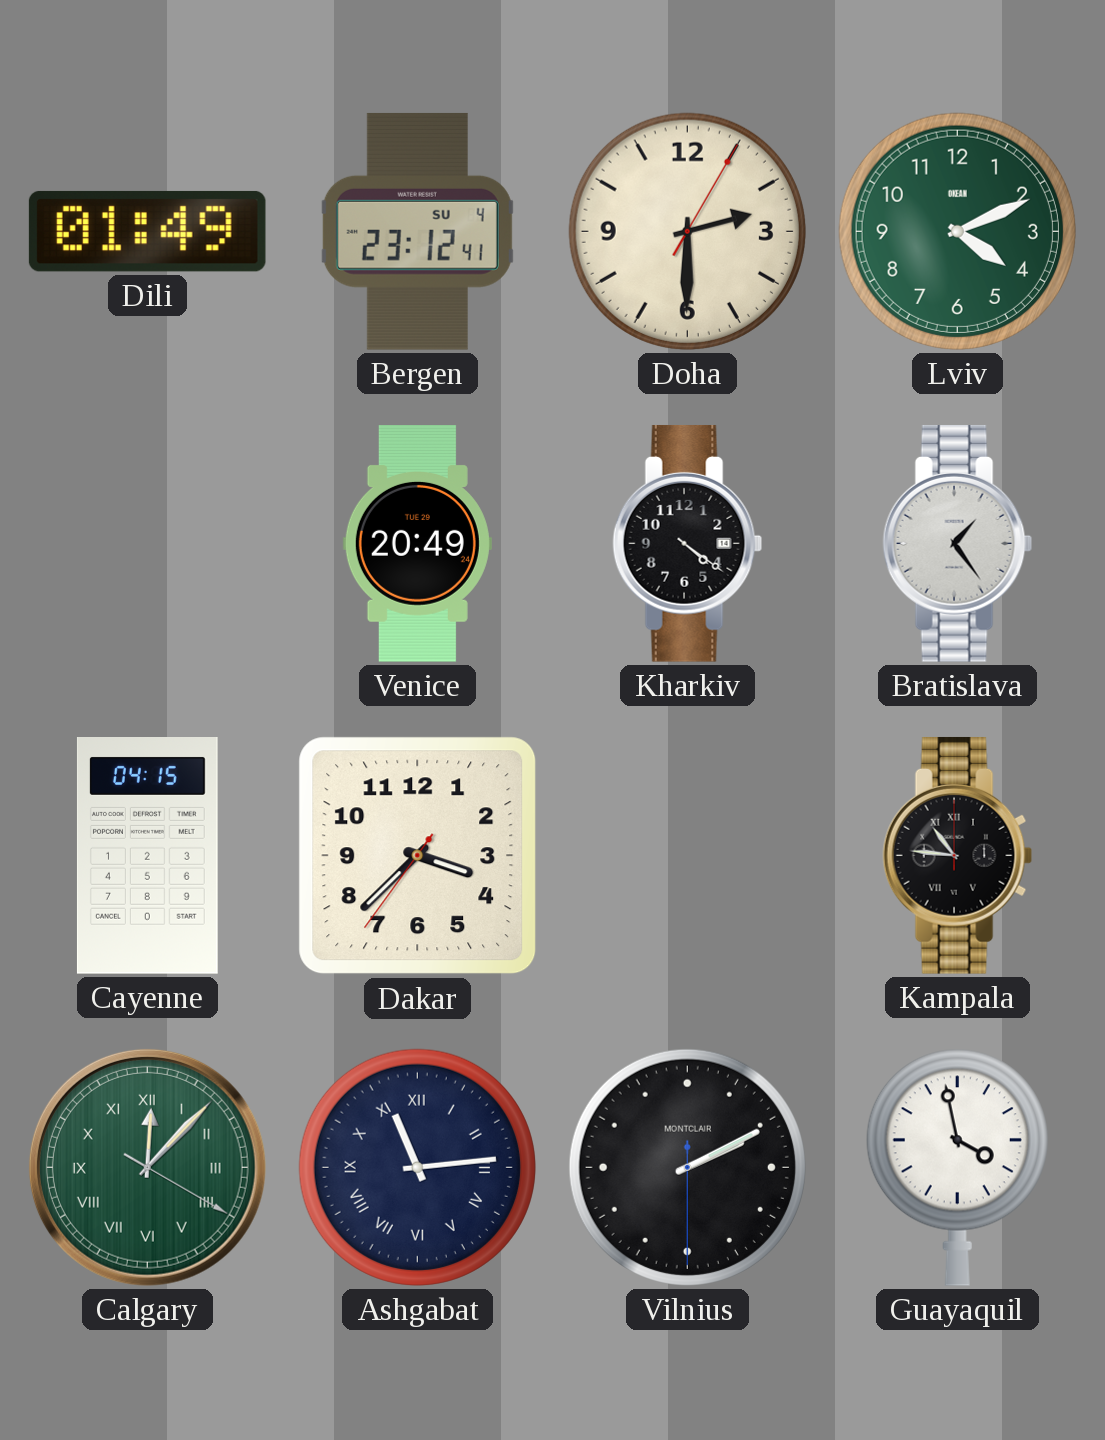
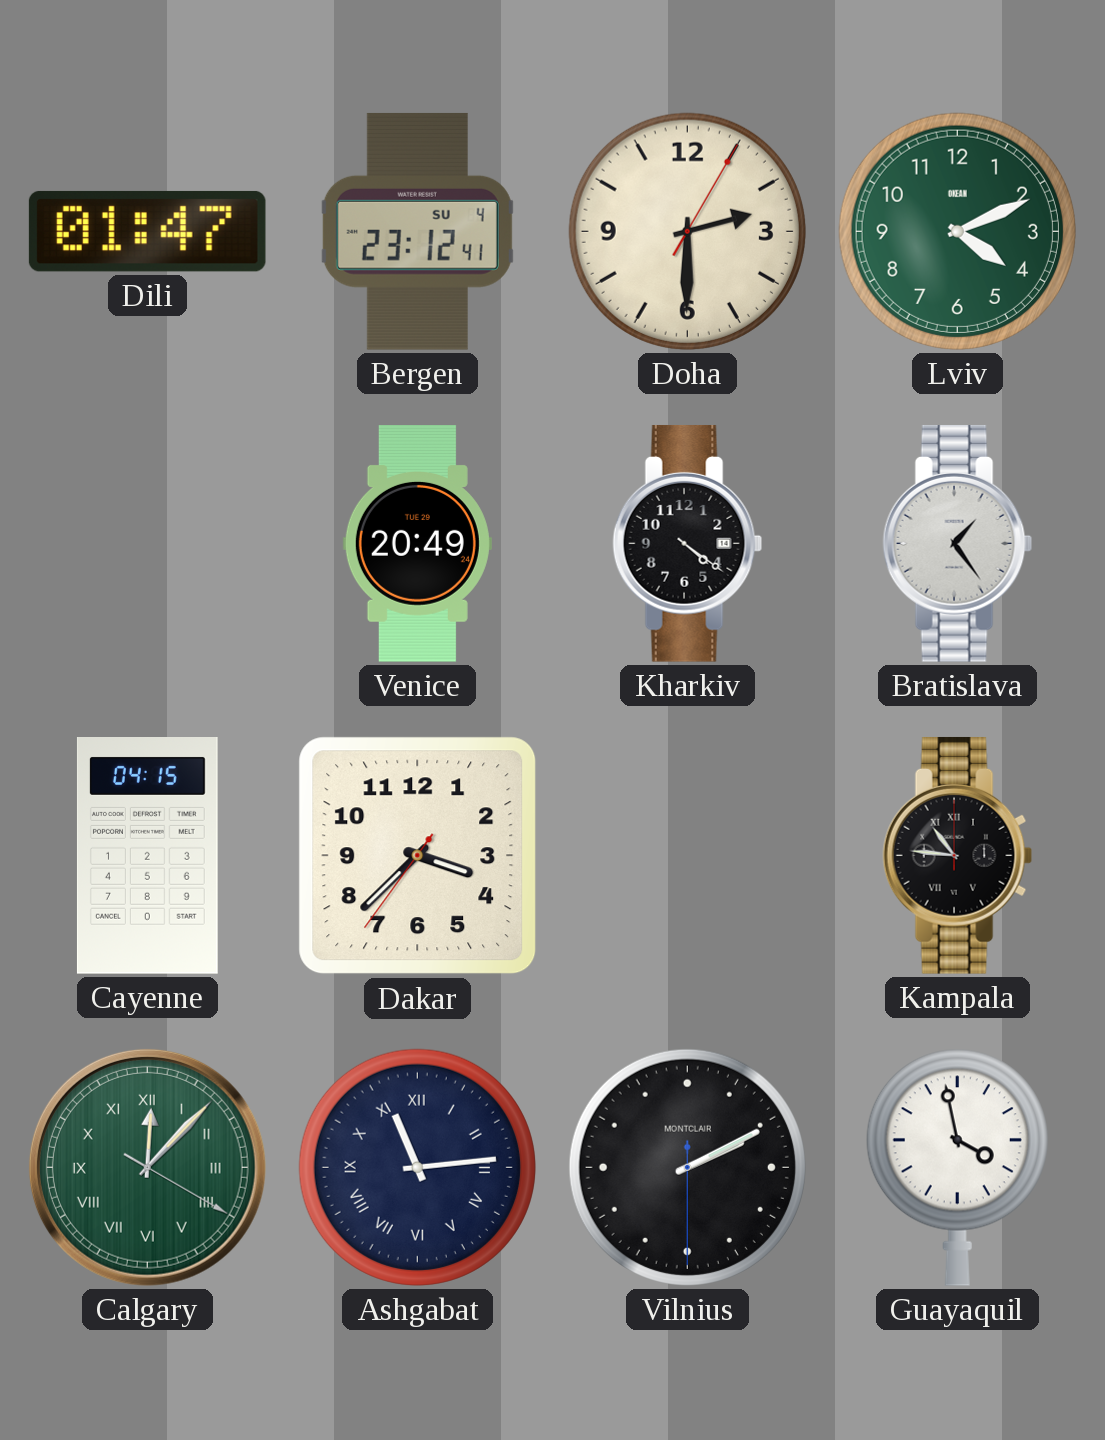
Dili: 01:49 -> 01:47 (147, 231)
